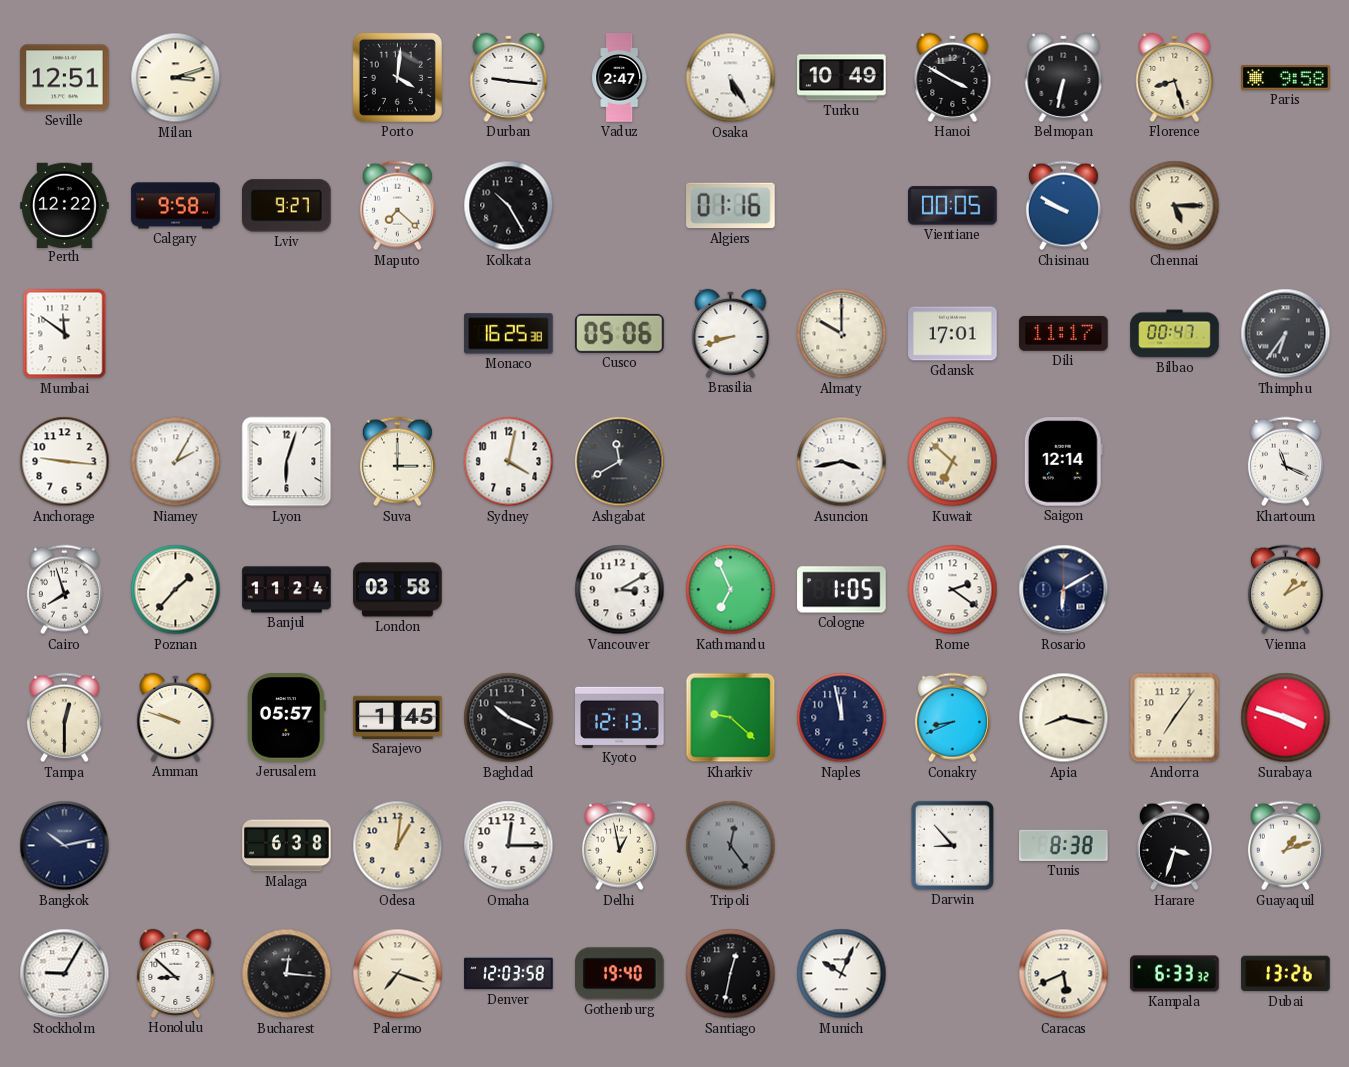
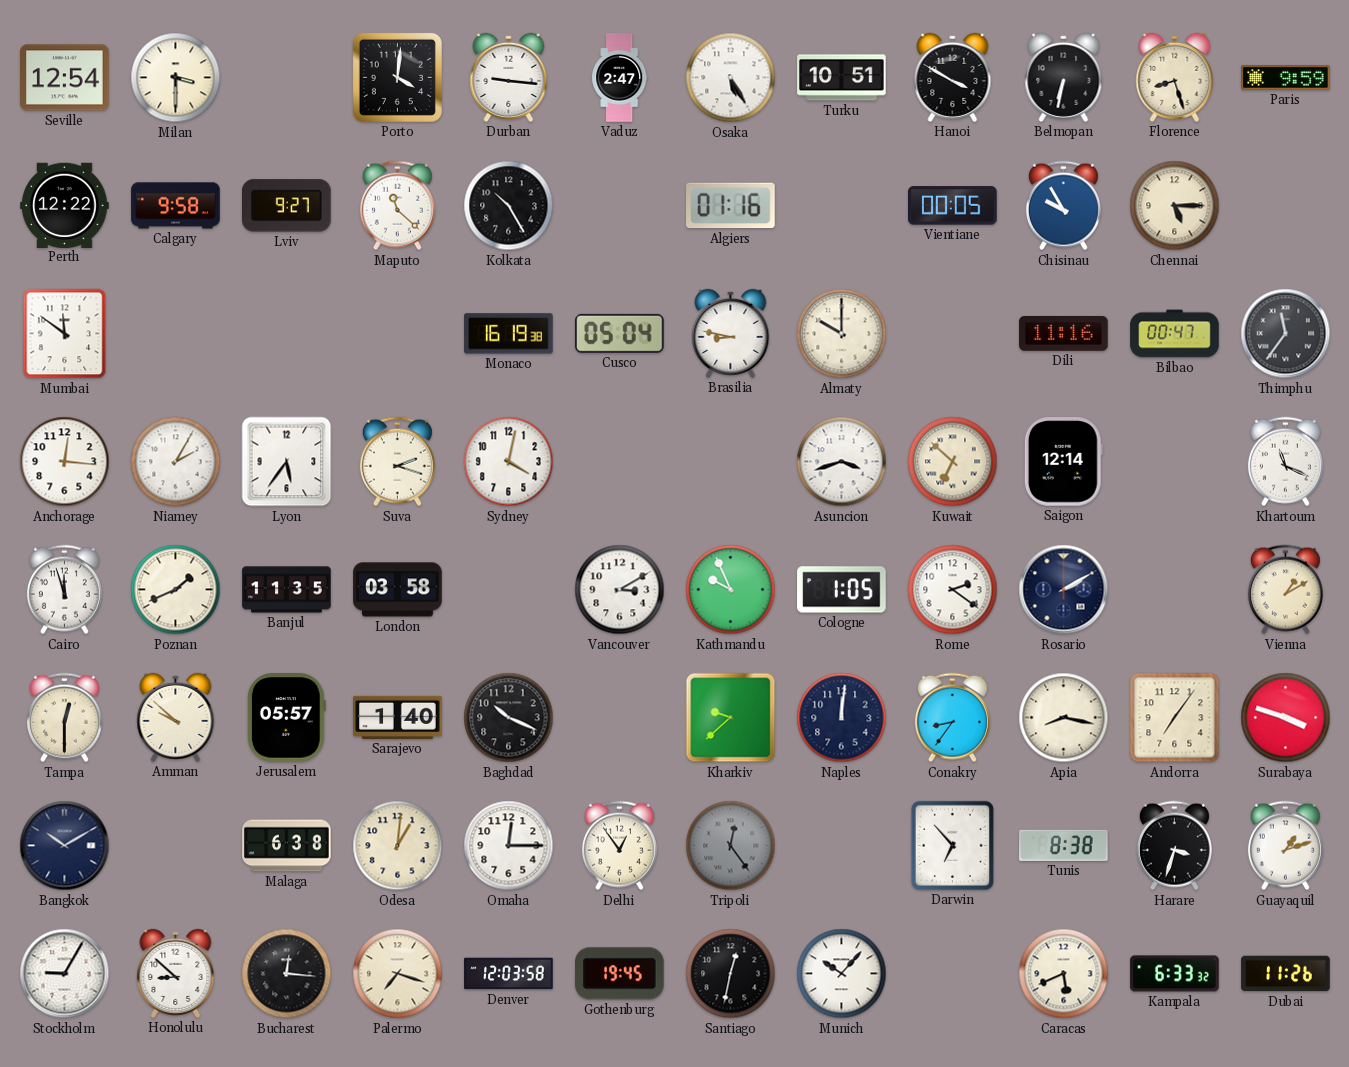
Seville: 12:51 -> 12:54 (65, 78)
Milan: 3:12 -> 3:30 (176, 78)
Turku: 10:49 -> 10:51 (842, 78)
Paris: 9:58 -> 9:59 (1286, 78)
Maputo: 7:22 -> 11:22 (397, 206)
Chisinau: 9:50 -> 9:55 (1063, 206)
Monaco: 16:25 -> 16:19 (509, 334)
Cusco: 05:06 -> 05:04 (620, 333)
Brasilia: 8:42 -> 8:47 (731, 333)
Gdansk: 17:01 -> none (953, 334)
Dili: 11:17 -> 11:16 (1064, 333)
Thimphu: 6:36 -> 11:36 (1286, 334)
Anchorage: 9:16 -> 12:16 (65, 462)
Lyon: 6:03 -> 5:36 (287, 462)
Suva: 3:00 -> 2:18 (397, 462)
Ashgabat: 11:40 -> none (620, 462)
Asuncion: 3:43 -> 3:42 (842, 462)
Cairo: 7:57 -> 11:57 (64, 590)
Poznan: 1:37 -> 1:41 (176, 590)
Banjul: 11:24 -> 11:35 (287, 590)
Kathmandu: 6:56 -> 9:56 (731, 590)
Rosario: 6:10 -> 2:10 (1064, 590)
Amman: 9:48 -> 9:52 (176, 717)
Sarajevo: 1:45 -> 1:40 (398, 717)
Kyoto: 12:13 -> none (620, 717)
Kharkiv: 9:22 -> 9:38 (731, 718)
Naples: 11:58 -> 12:01 (842, 718)
Conakry: 8:41 -> 8:36 (952, 718)
Bangkok: 10:13 -> 10:10 (65, 846)
Delhi: 12:58 -> 12:54 (619, 846)
Darwin: 8:53 -> 6:53 (952, 845)
Gothenburg: 19:40 -> 19:45 (620, 974)
Munich: 10:04 -> 10:07 (842, 974)
Dubai: 13:26 -> 11:26 (1286, 974)
